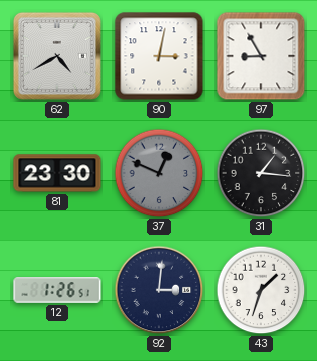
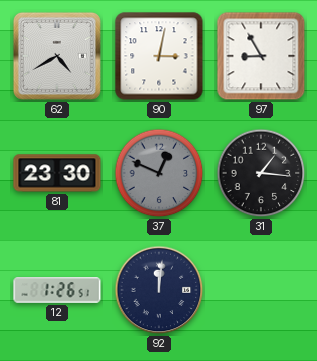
92: 3:01 -> 12:01 (159, 290)
43: 1:33 -> none (261, 290)
